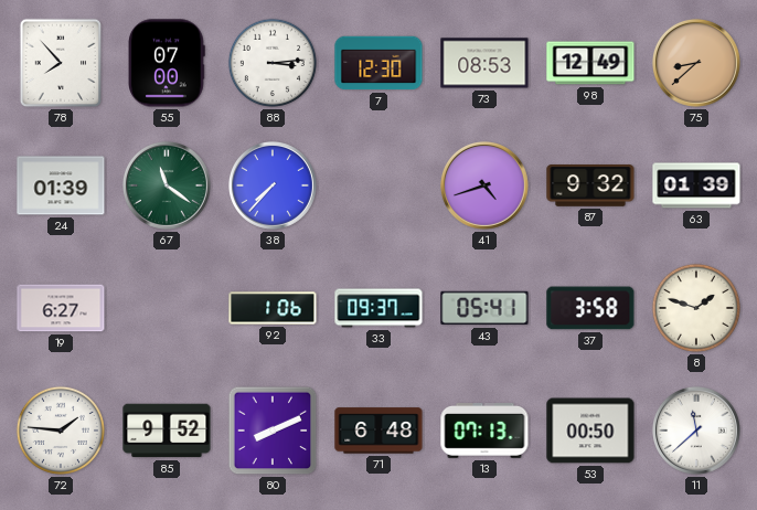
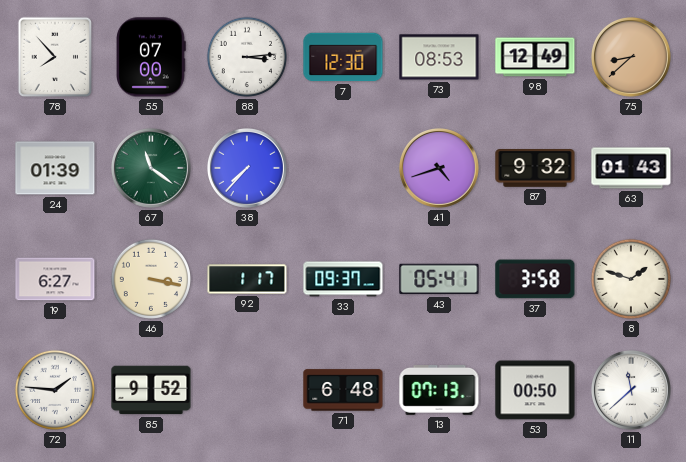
63: 01:39 -> 01:43 (631, 168)
46: none -> 3:17 (151, 279)
92: 1:06 -> 1:17 (247, 279)
80: 8:11 -> none (273, 431)
